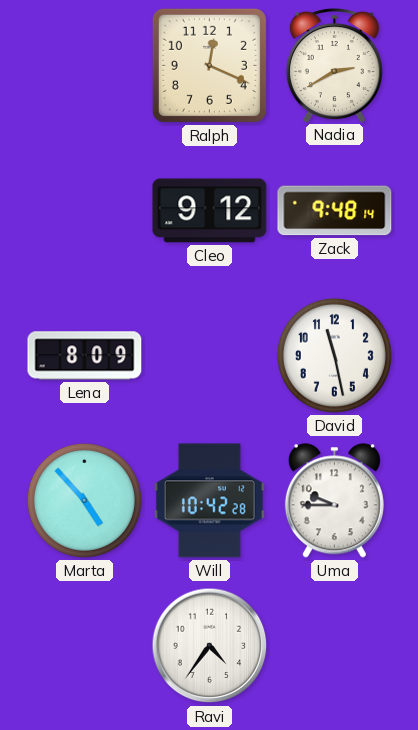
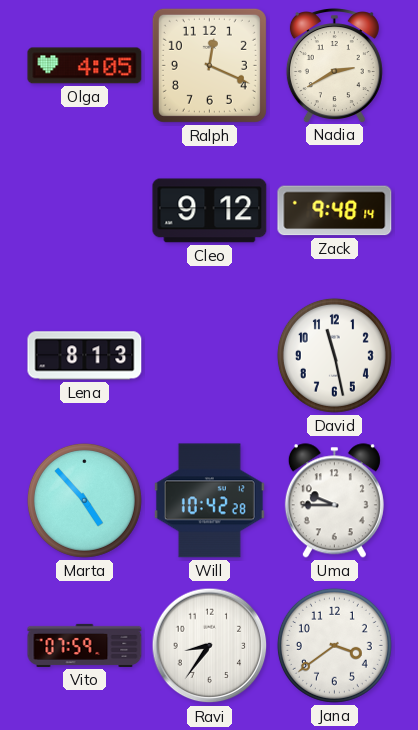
Olga: none -> 4:05 (85, 66)
Lena: 8:09 -> 8:13 (85, 356)
Vito: none -> 07:59 (85, 645)
Ravi: 4:36 -> 8:36 (210, 646)
Jana: none -> 3:39 (334, 645)
